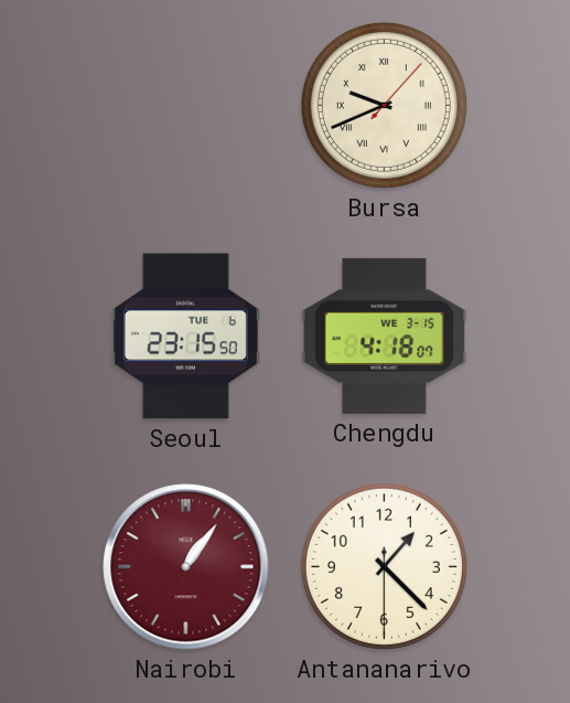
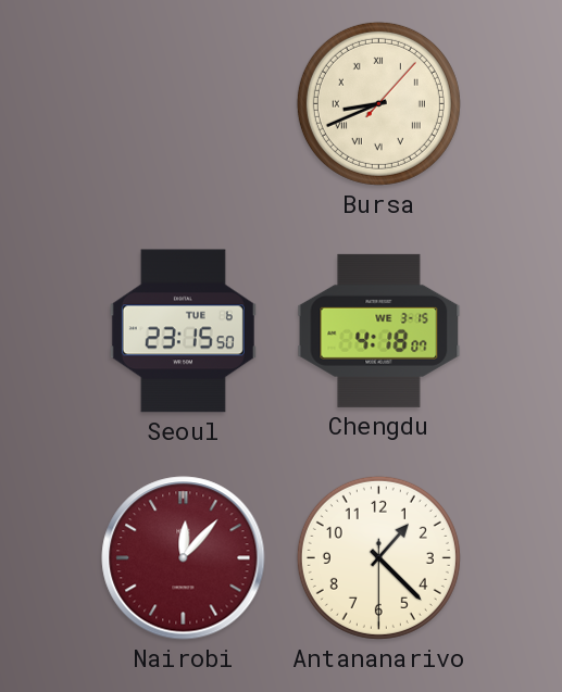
Bursa: 9:41 -> 8:41 (378, 103)
Nairobi: 1:06 -> 12:07 (184, 558)
